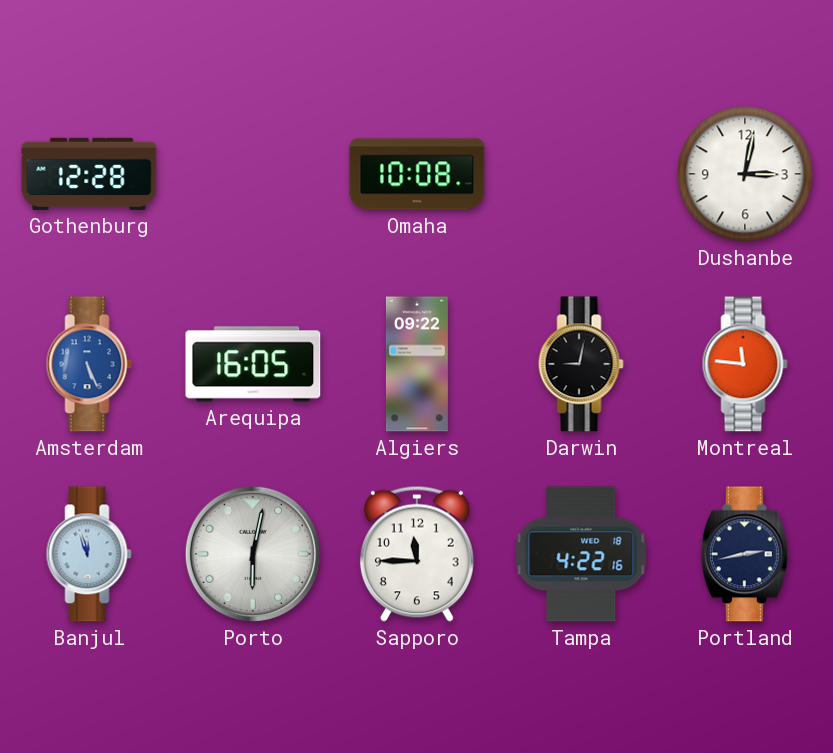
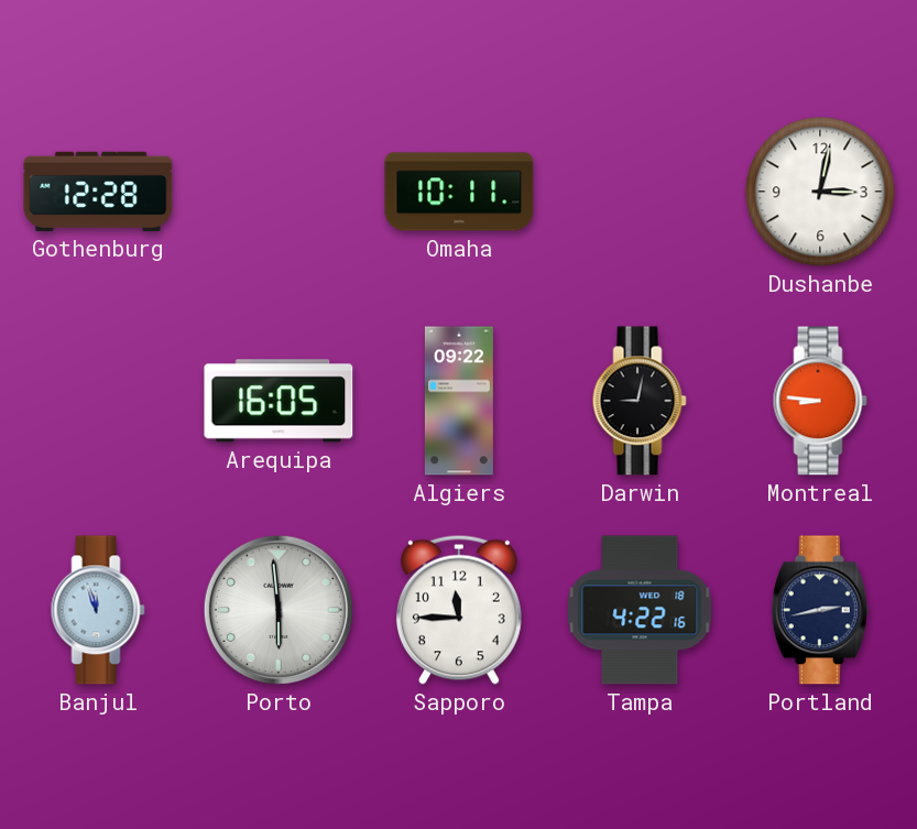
Omaha: 10:08 -> 10:11 (459, 192)
Amsterdam: 5:26 -> none (89, 364)
Montreal: 11:46 -> 8:46 (820, 401)
Porto: 6:02 -> 5:59 (279, 610)
